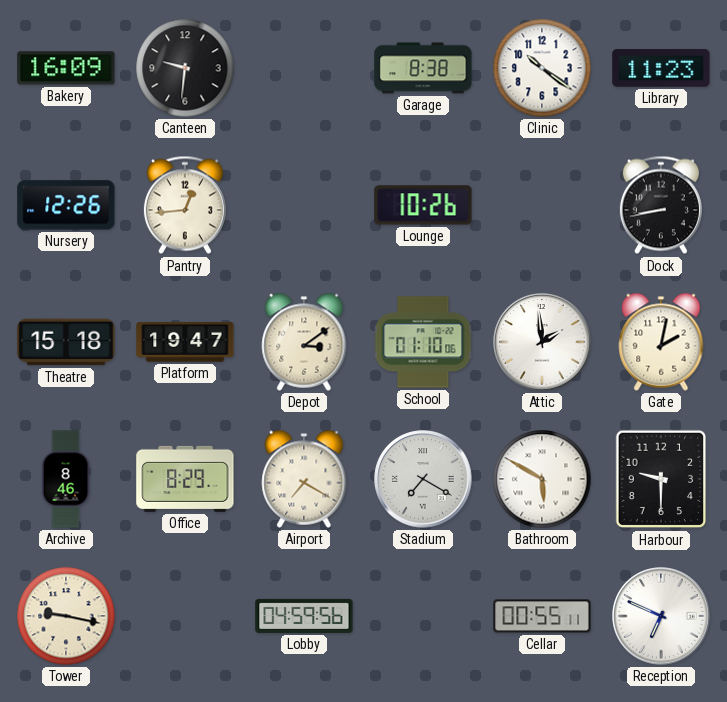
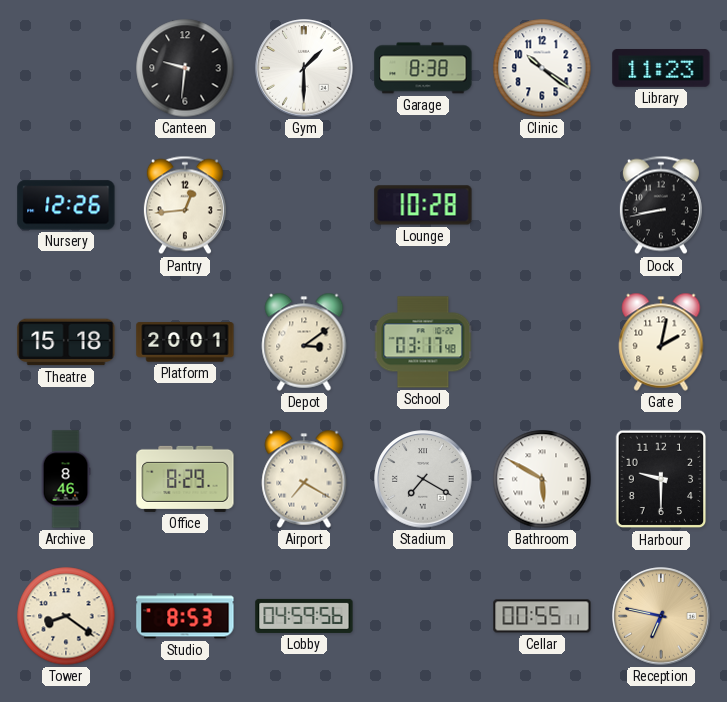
Bakery: 16:09 -> none (66, 68)
Gym: none -> 1:30 (304, 68)
Lounge: 10:26 -> 10:28 (423, 205)
Platform: 19:47 -> 20:01 (185, 342)
School: 01:10 -> 03:17 (423, 342)
Attic: 1:59 -> none (542, 342)
Tower: 9:17 -> 8:21 (66, 616)
Studio: none -> 8:53 (185, 616)
Reception: 6:49 -> 6:47 (661, 616)
Reception dial: white -> champagne (661, 616)
